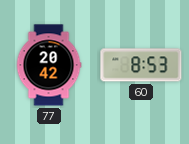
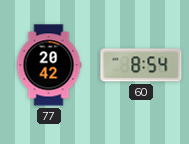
60: 8:53 -> 8:54 (141, 65)
